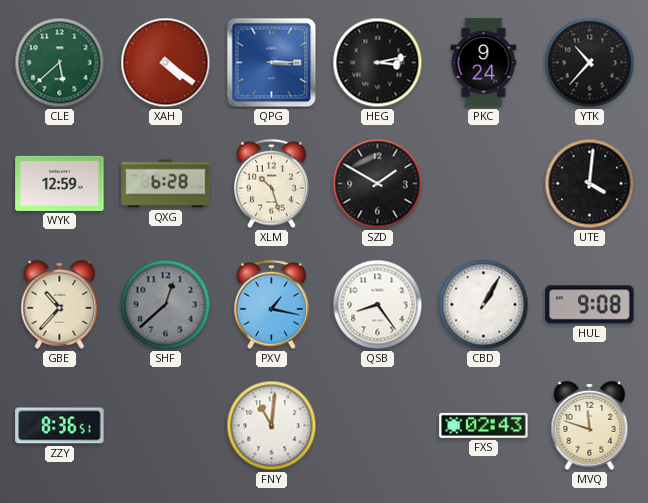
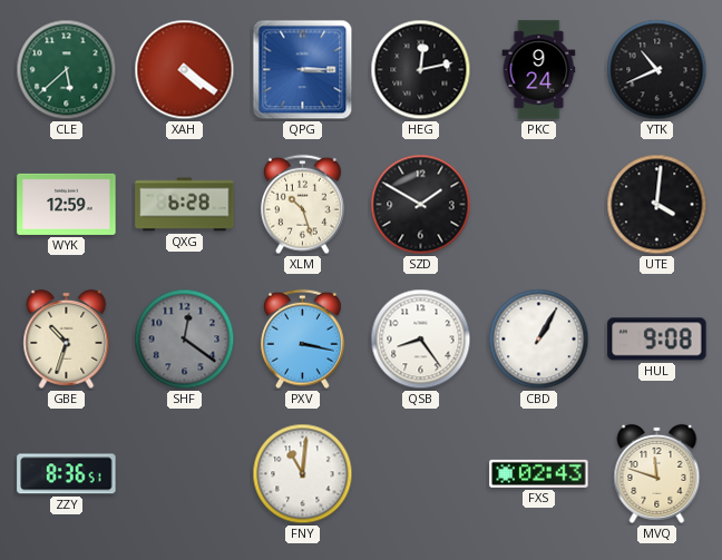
HEG: 3:13 -> 12:13 (421, 70)
YTK: 10:37 -> 10:41 (657, 70)
GBE: 10:37 -> 10:33 (67, 338)
SHF: 12:38 -> 12:21 (185, 340)
PXV: 1:17 -> 3:17 (302, 340)
